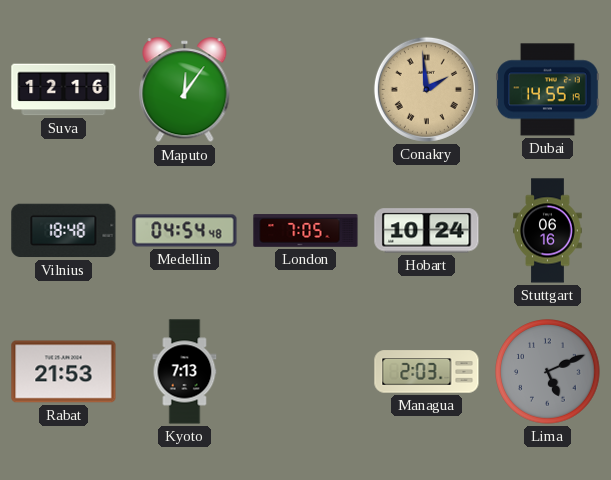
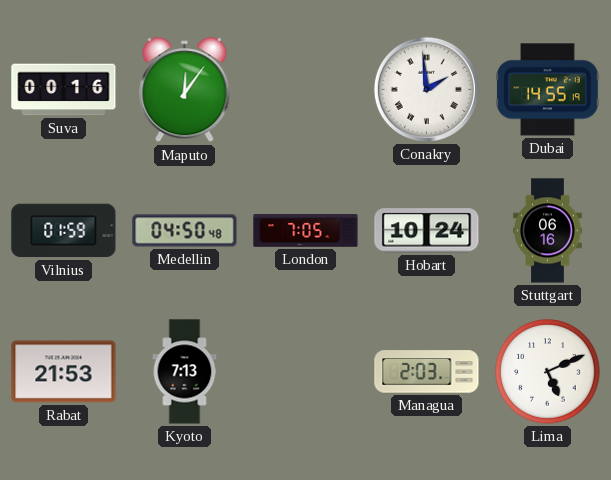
Suva: 12:16 -> 00:16 (64, 90)
Conakry dial: champagne -> white (426, 89)
Vilnius: 18:48 -> 01:59 (64, 231)
Medellin: 04:54 -> 04:50 (185, 231)
Lima dial: grey -> white (548, 372)
